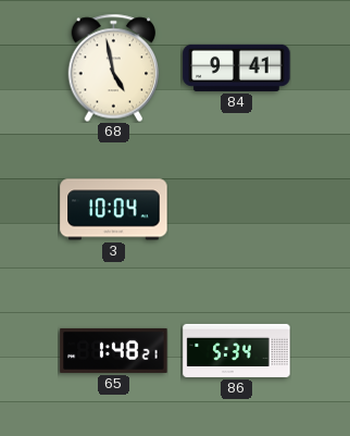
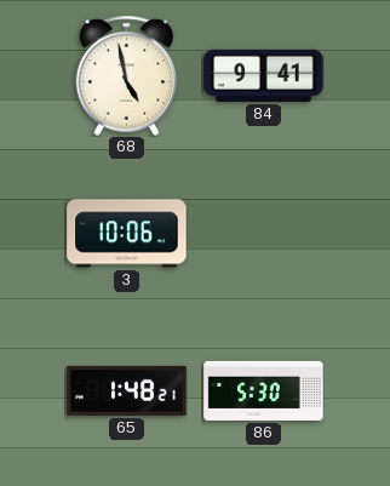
3: 10:04 -> 10:06 (127, 234)
86: 5:34 -> 5:30 (264, 390)
